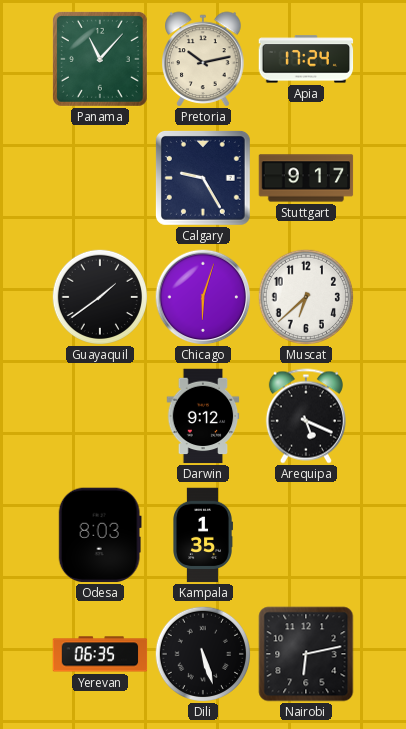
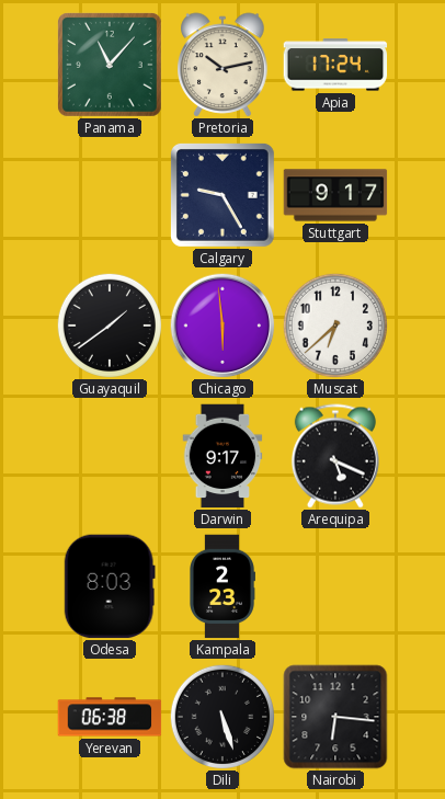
Chicago: 6:03 -> 5:59 (222, 326)
Darwin: 9:12 -> 9:17 (222, 456)
Kampala: 1:35 -> 2:23 (222, 586)
Yerevan: 06:35 -> 06:38 (110, 717)
Nairobi: 6:13 -> 6:16 (335, 717)
